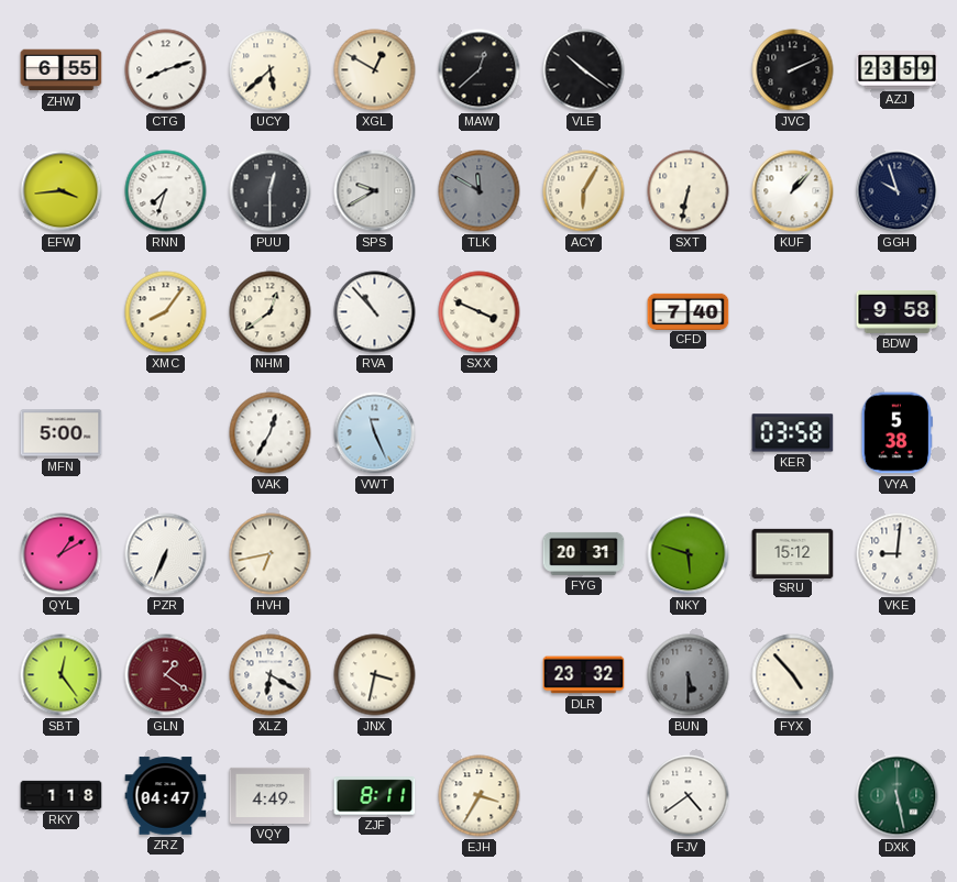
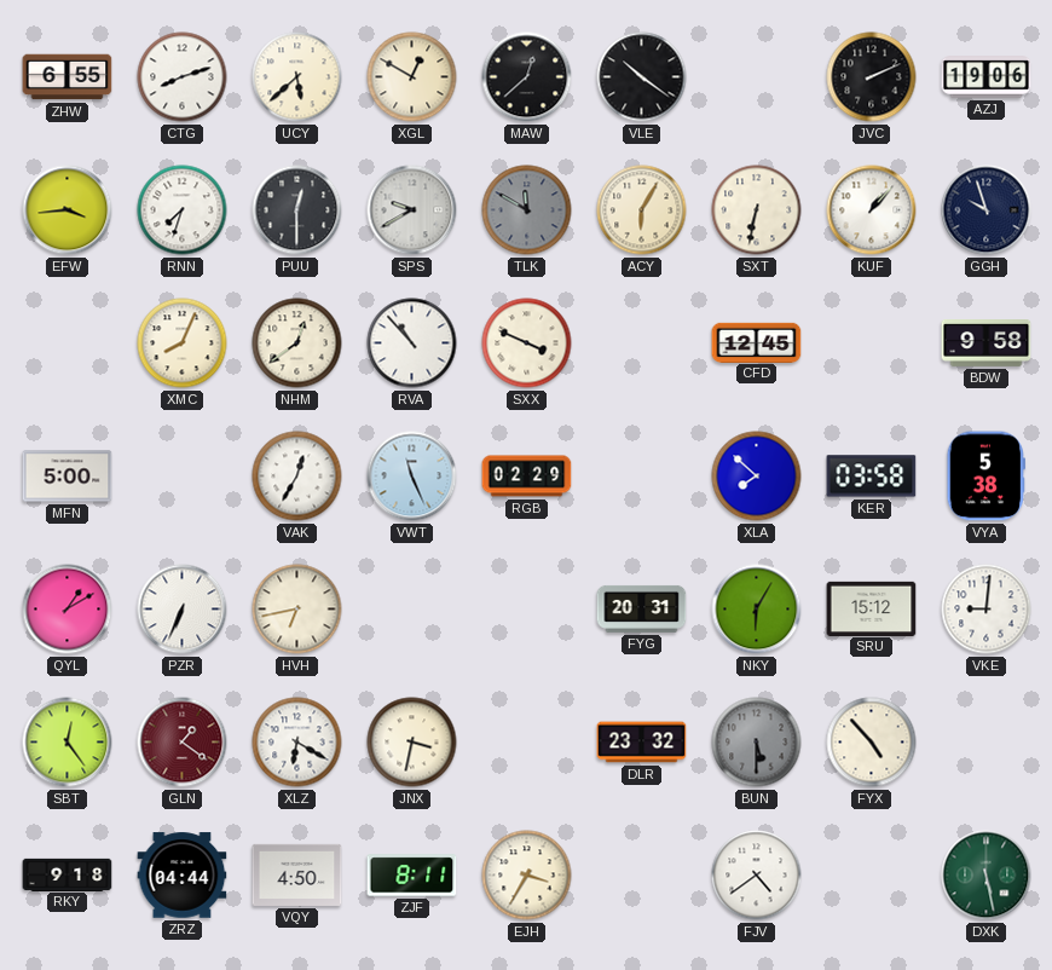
AZJ: 23:59 -> 19:06 (987, 77)
XMC: 8:06 -> 8:04 (183, 343)
CFD: 7:40 -> 12:45 (757, 342)
RGB: none -> 02:29 (527, 477)
XLA: none -> 7:52 (757, 477)
NKY: 5:48 -> 6:05 (757, 610)
RKY: 1:18 -> 9:18 (68, 874)
ZRZ: 04:47 -> 04:44 (183, 876)
VQY: 4:49 -> 4:50 (297, 874)
